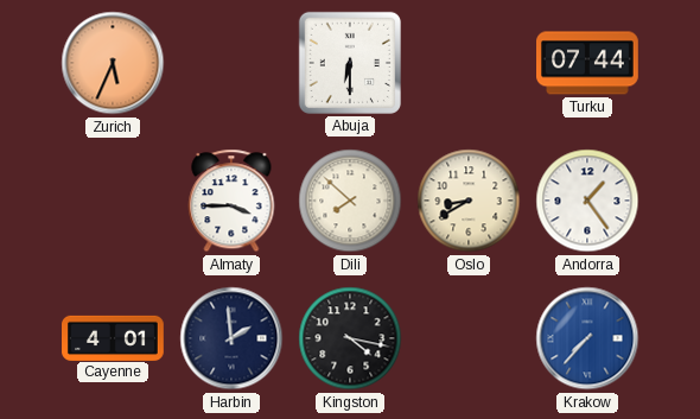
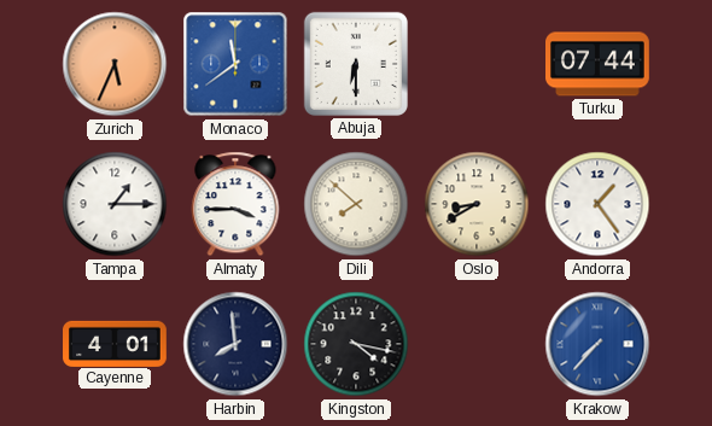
Monaco: none -> 11:39 (235, 64)
Tampa: none -> 1:15 (115, 204)
Harbin: 1:59 -> 7:59 (235, 344)
